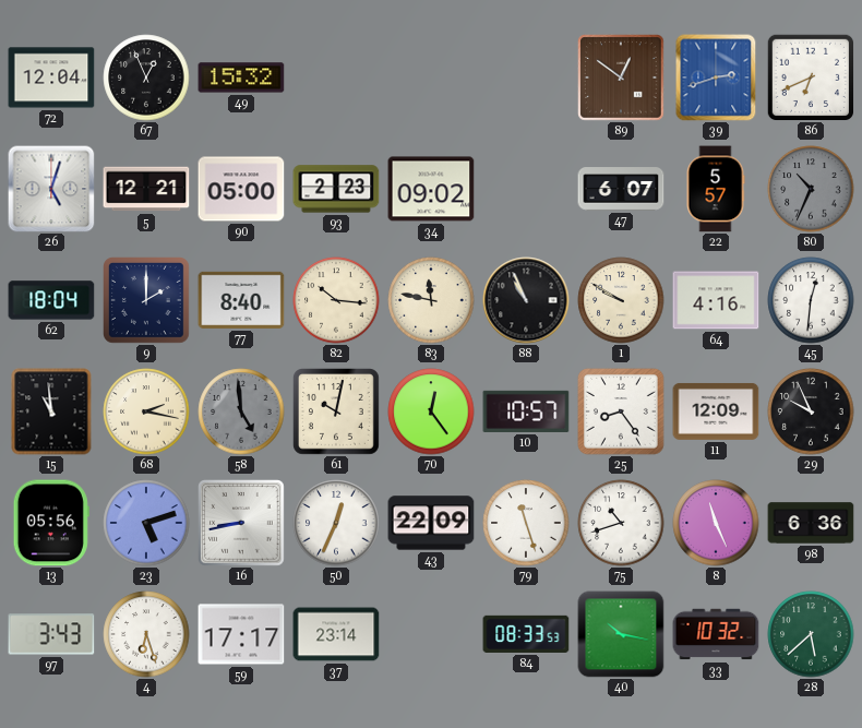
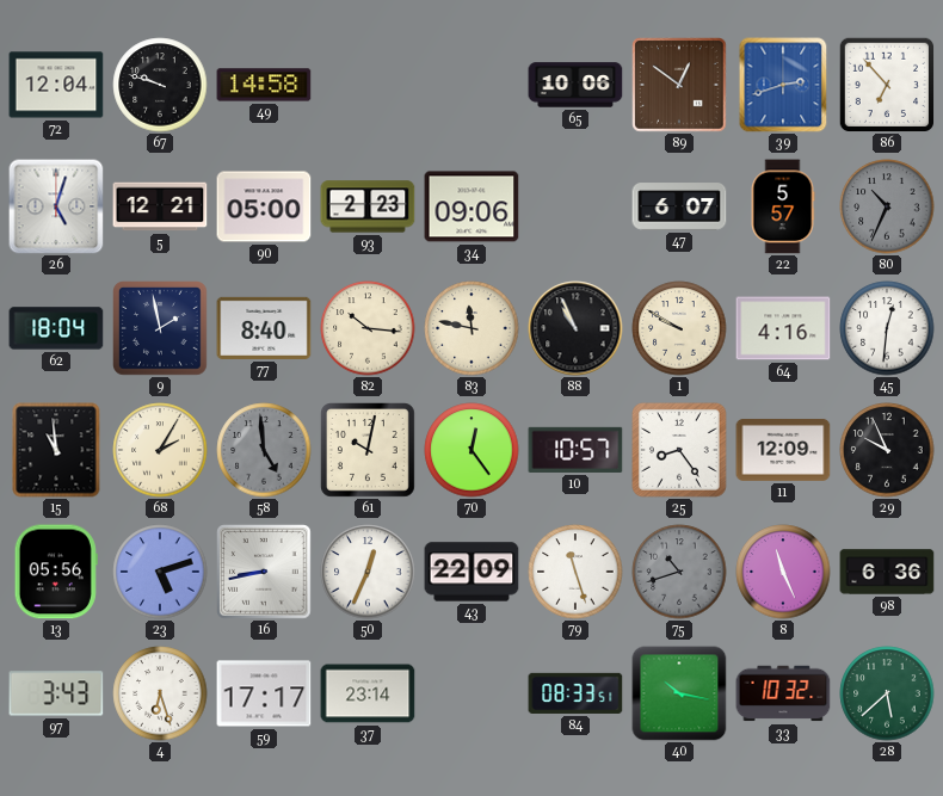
67: 12:56 -> 9:48 (160, 85)
49: 15:32 -> 14:58 (264, 85)
65: none -> 10:06 (575, 85)
86: 6:41 -> 6:53 (886, 84)
34: 09:02 -> 09:06 (471, 206)
9: 2:00 -> 1:58 (161, 329)
68: 2:17 -> 2:05 (160, 450)
75 dial: white -> grey (679, 572)
84: 08:33:53 -> 08:33:51 (575, 693)
